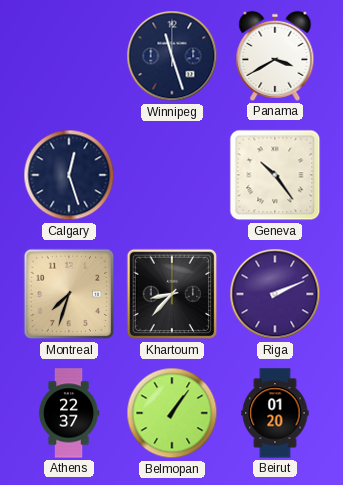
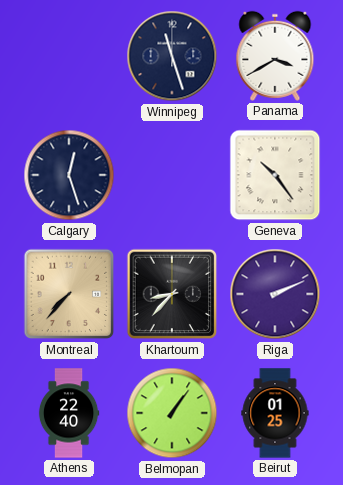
Montreal: 7:33 -> 7:37 (69, 294)
Athens: 22:37 -> 22:40 (69, 413)
Beirut: 01:20 -> 01:25 (275, 413)
